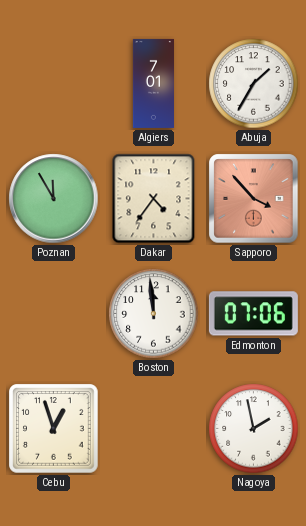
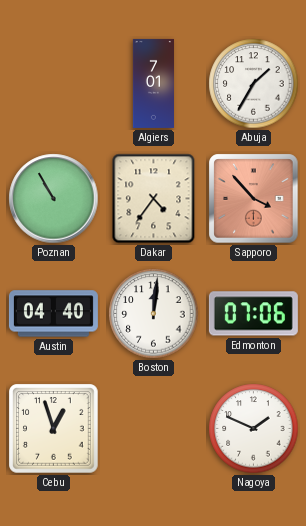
Poznan: 11:55 -> 10:55 (54, 199)
Austin: none -> 04:40 (53, 314)
Boston: 11:59 -> 12:01 (154, 314)
Nagoya: 1:58 -> 1:49 (254, 429)
